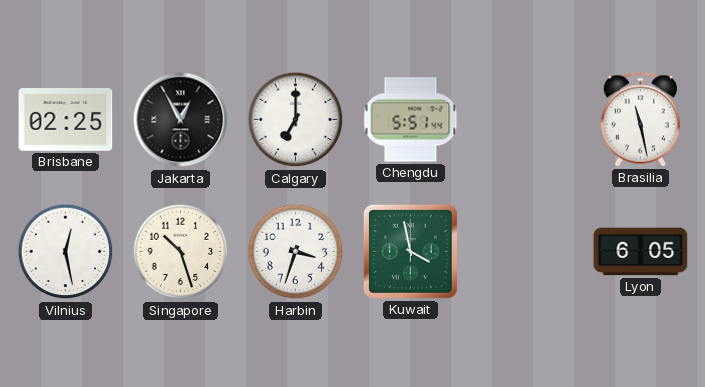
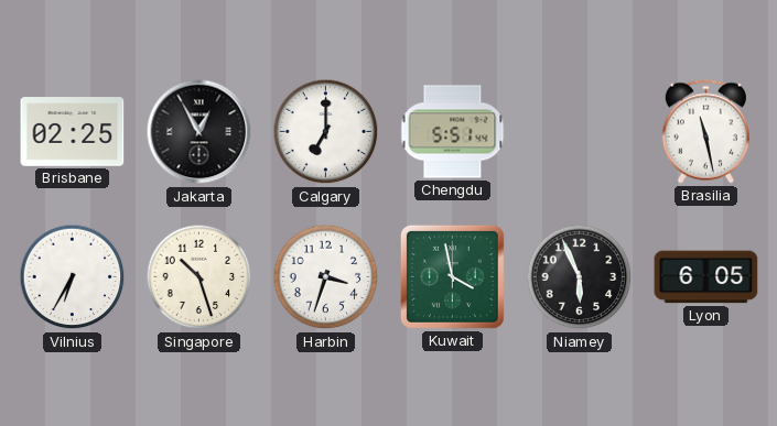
Vilnius: 12:28 -> 6:35 (73, 277)
Niamey: none -> 5:56 (580, 277)
